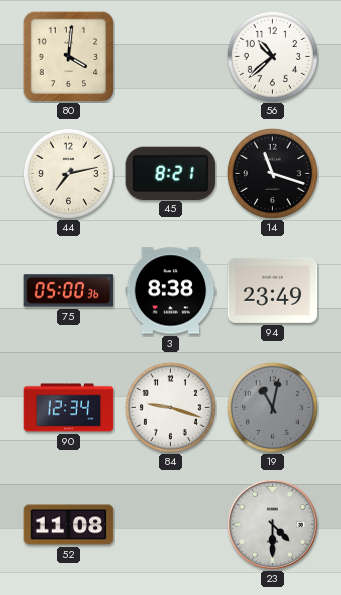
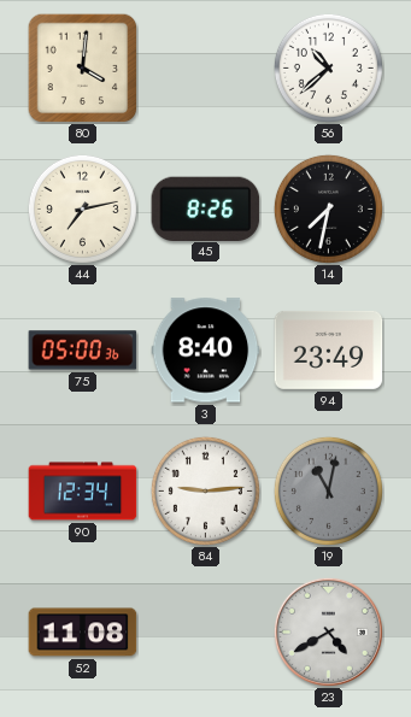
45: 8:21 -> 8:26 (206, 208)
14: 11:18 -> 7:32 (328, 208)
3: 8:38 -> 8:40 (206, 351)
84: 9:18 -> 9:14 (205, 490)
23: 4:30 -> 4:40 (328, 631)
